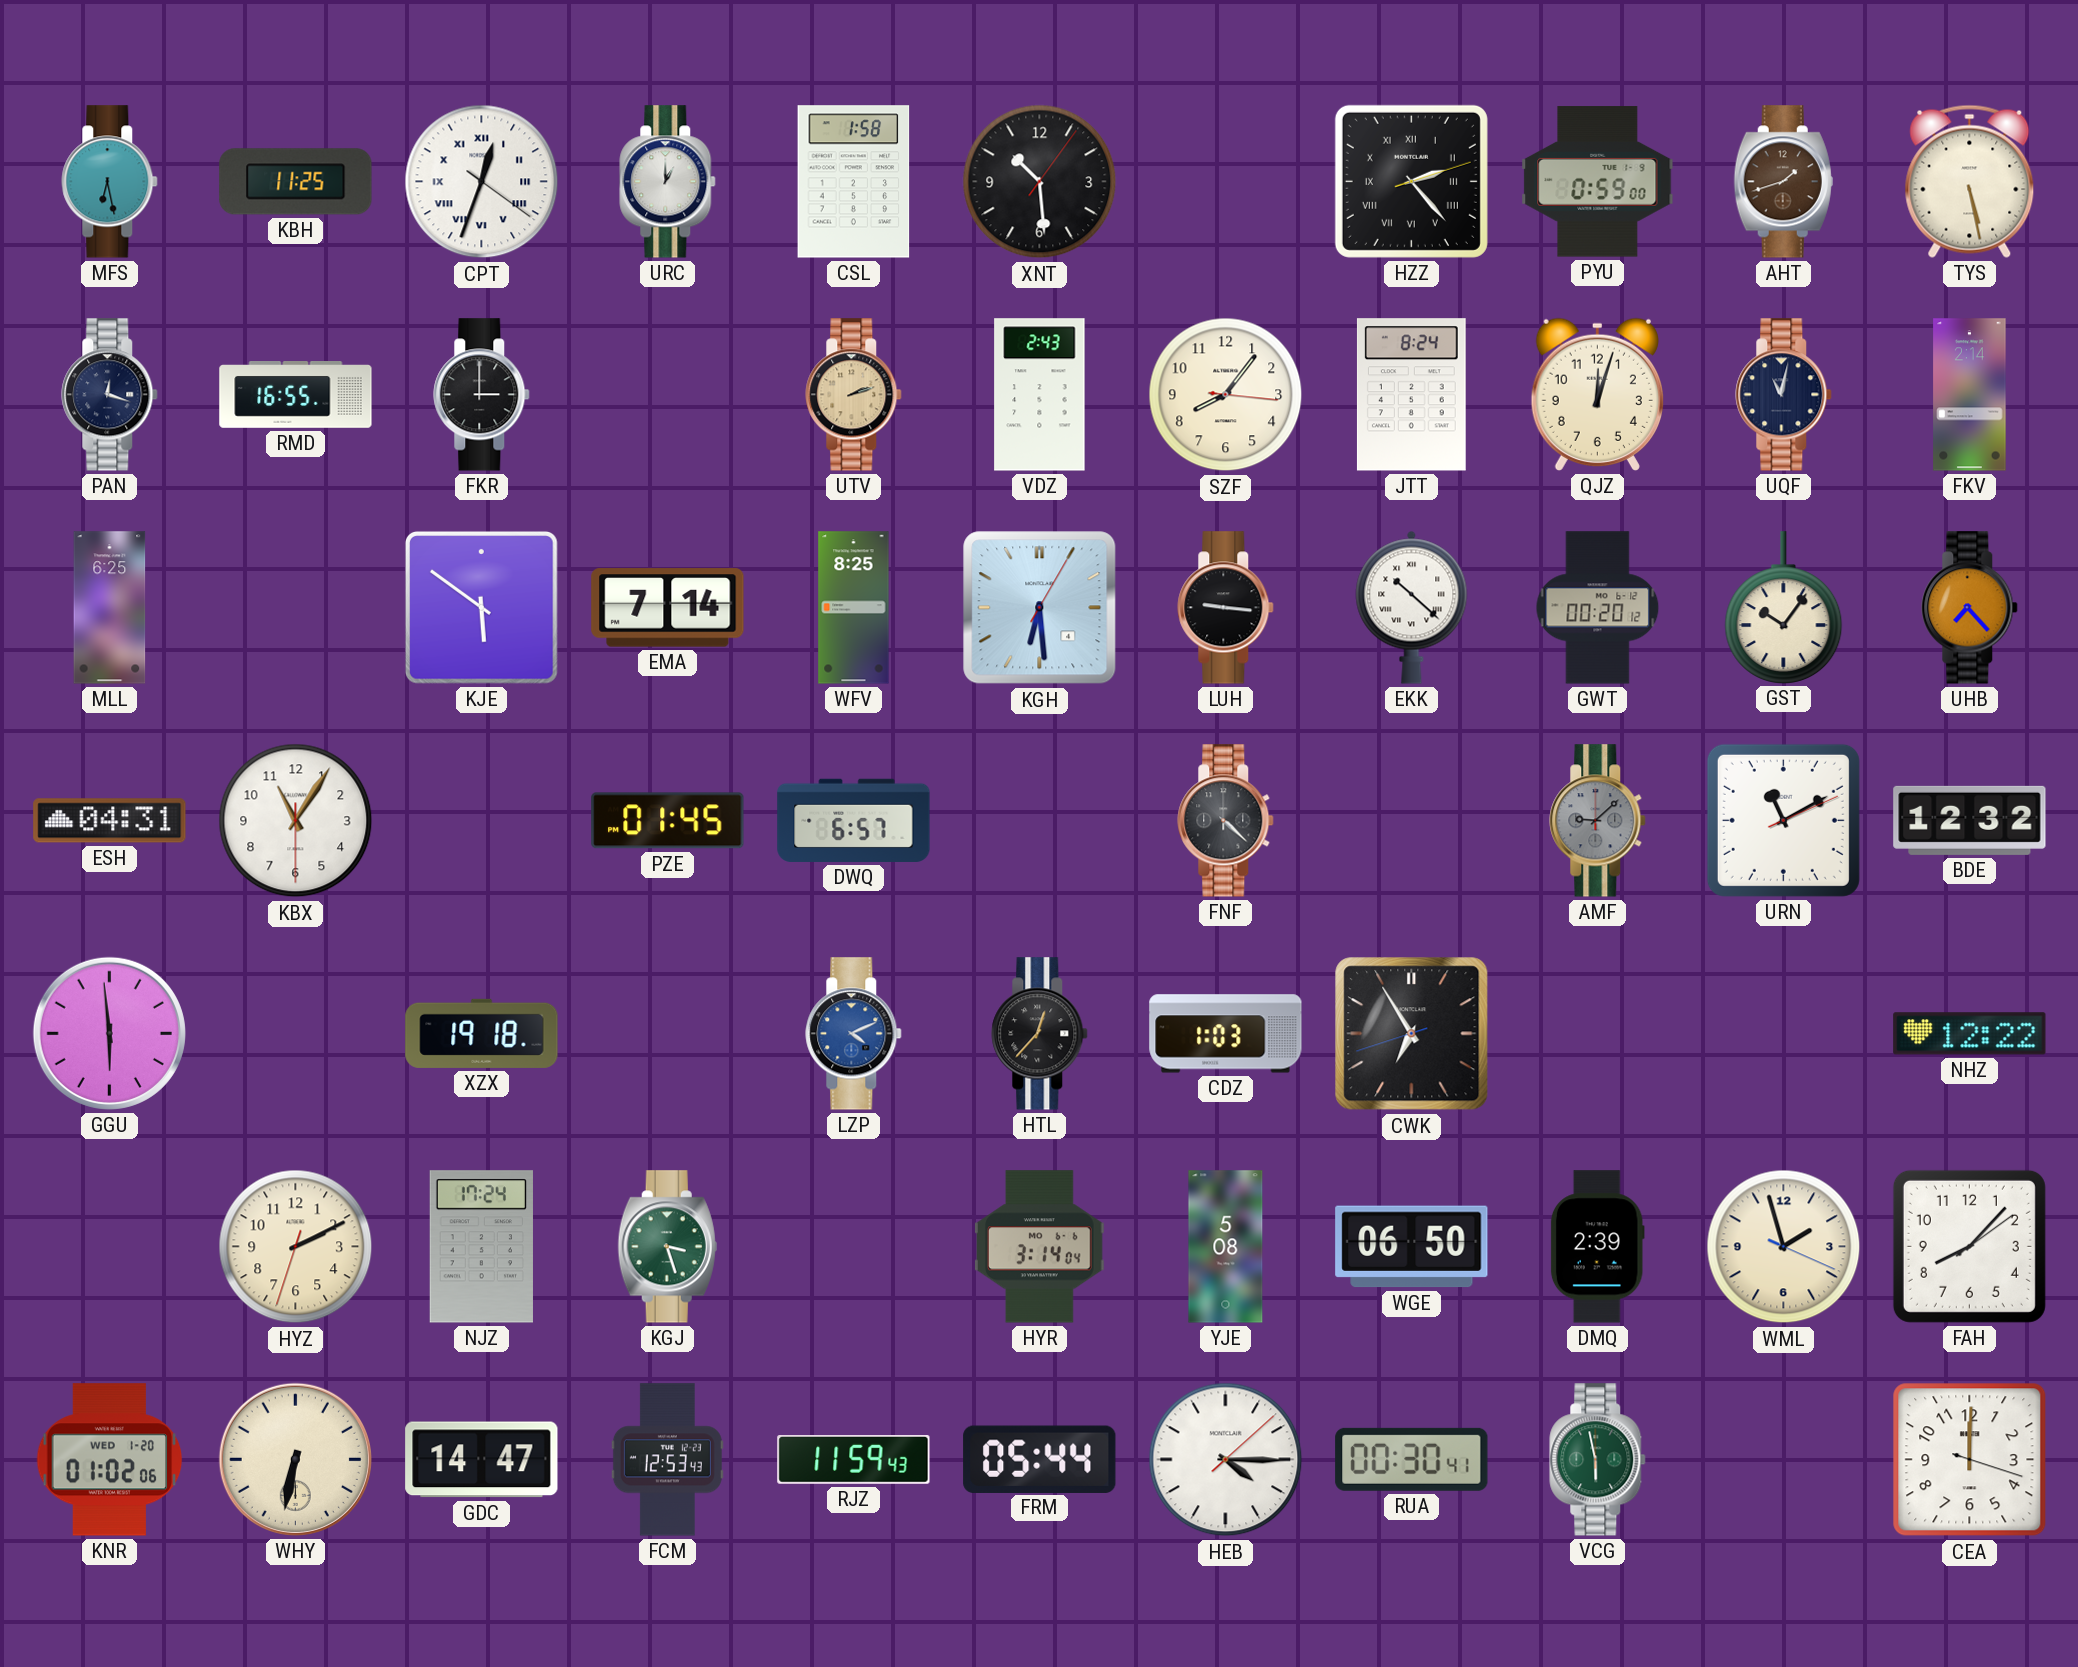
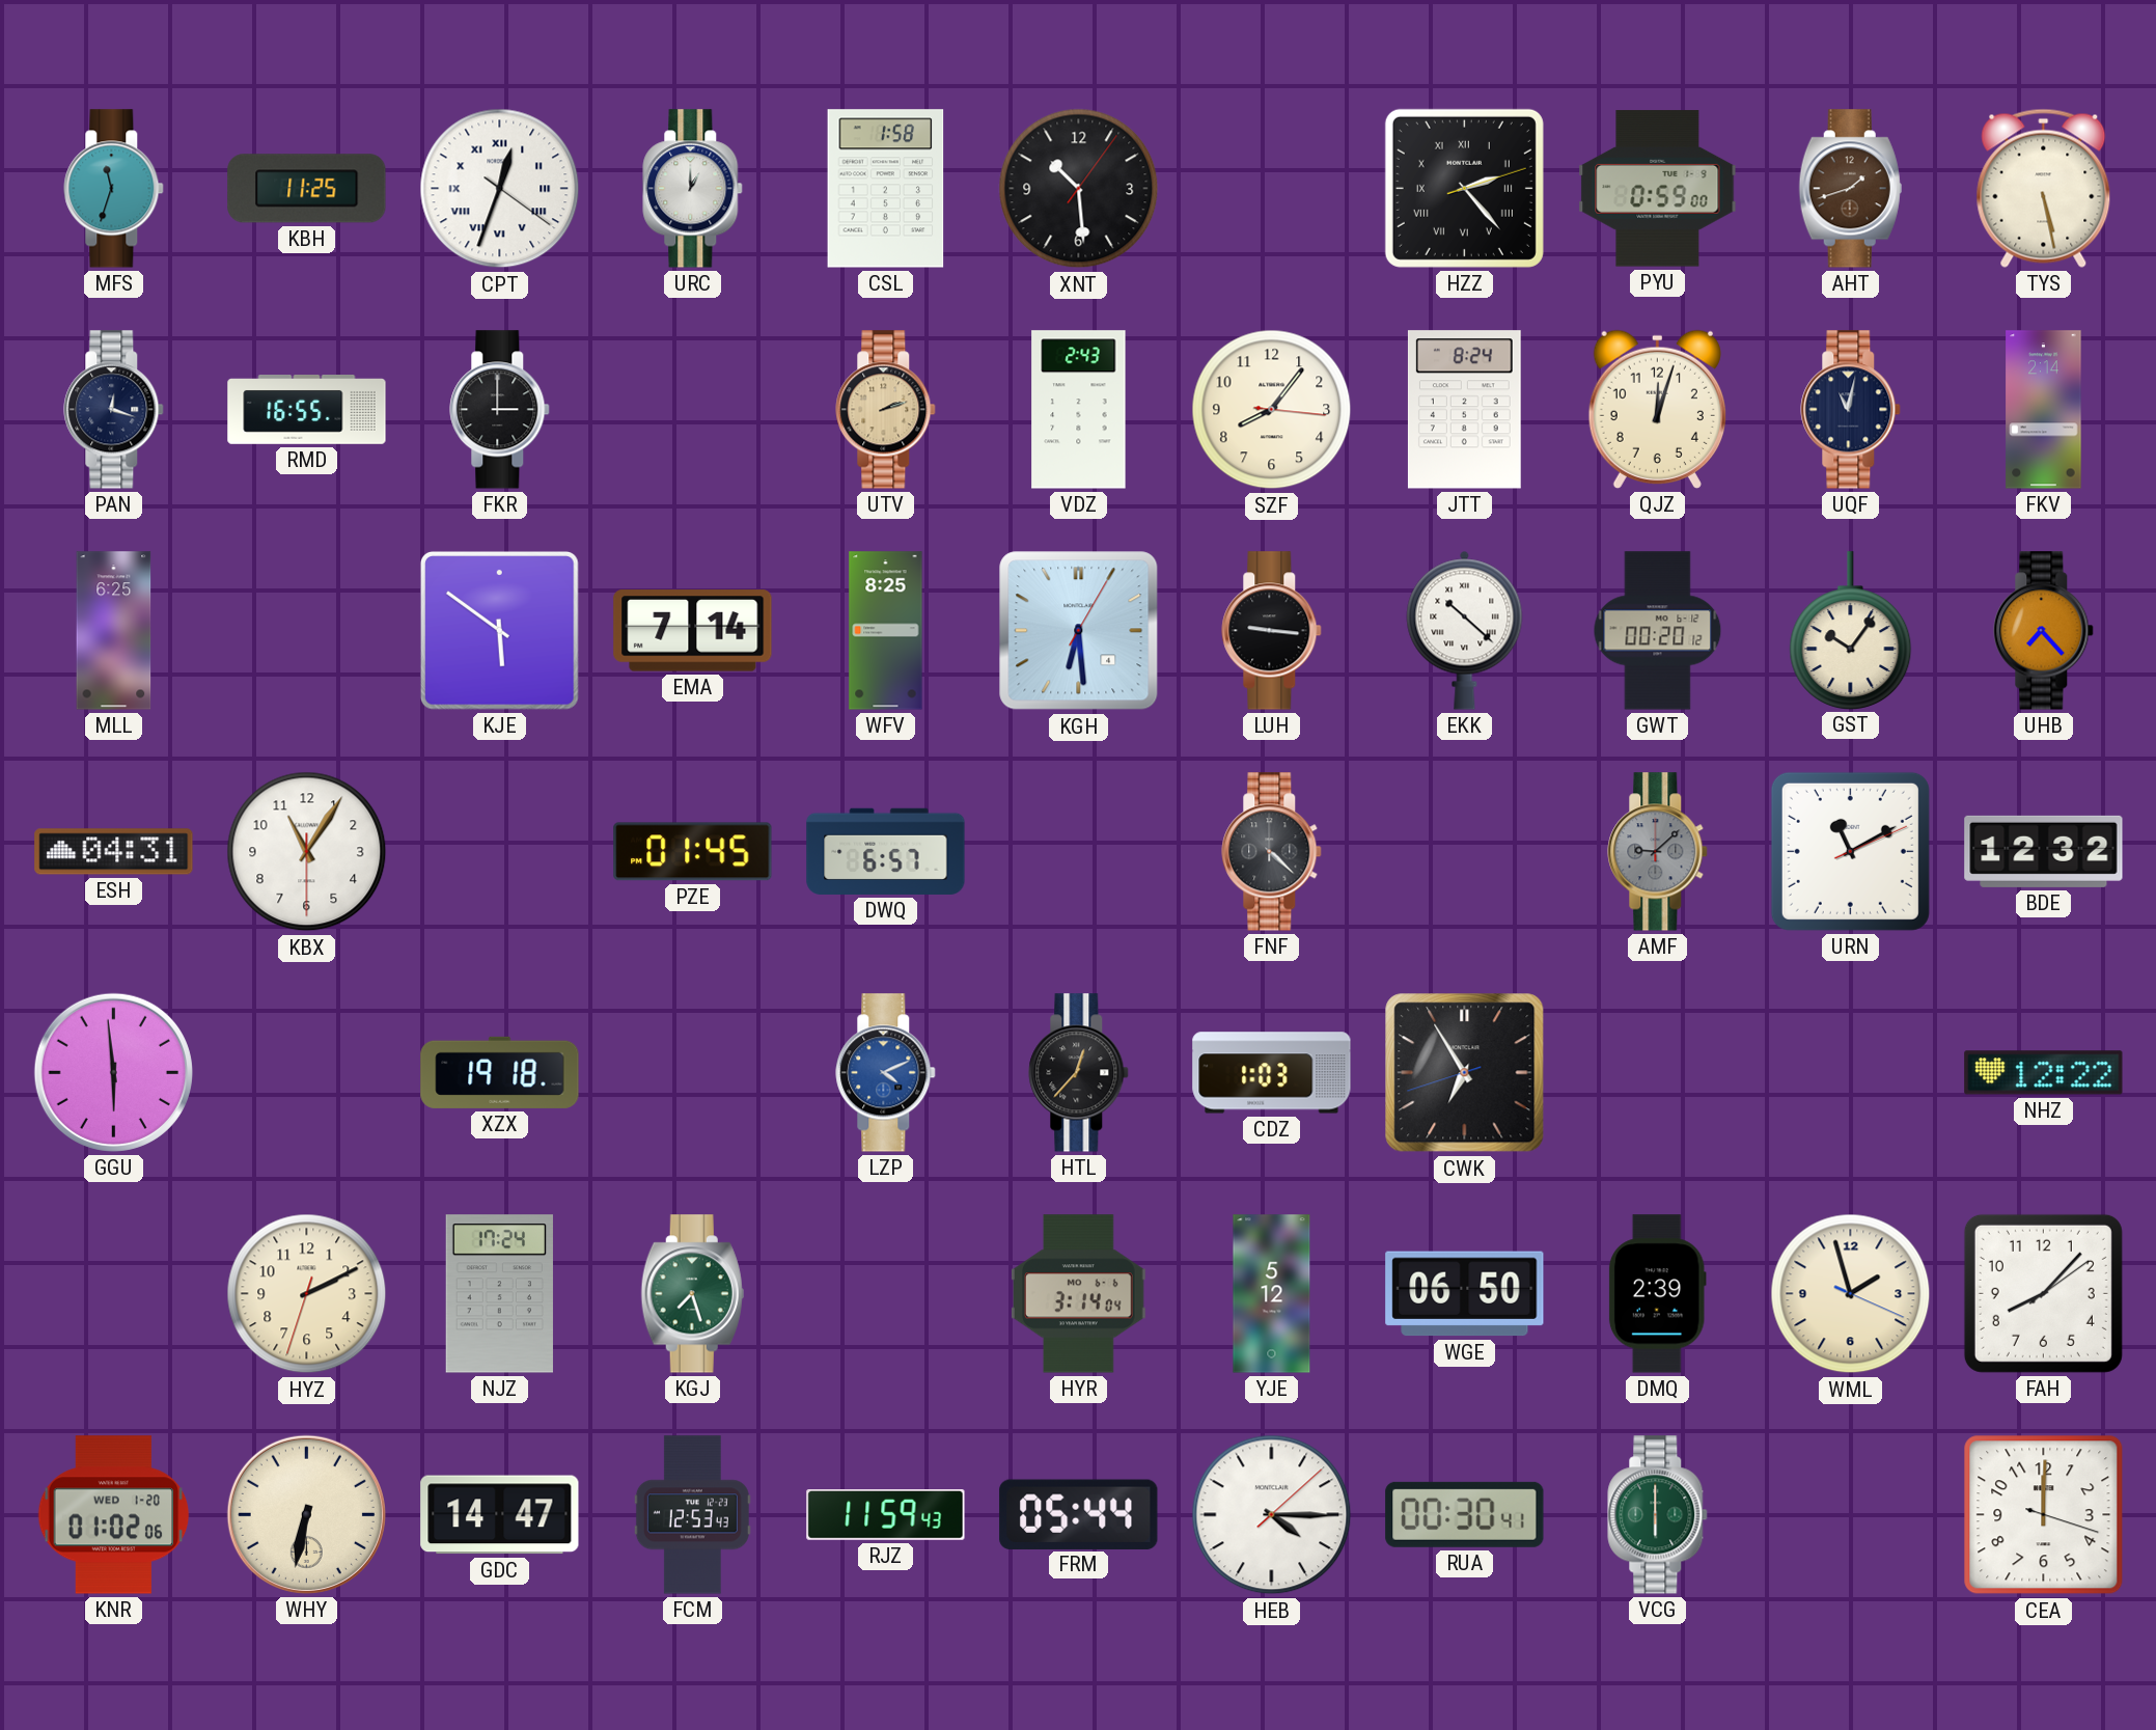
MFS: 6:28 -> 11:33 (114, 189)
KGJ: 3:27 -> 7:27 (692, 1294)
YJE: 5:08 -> 5:12 (1272, 1294)
VCG: 5:58 -> 6:00 (1658, 1515)
